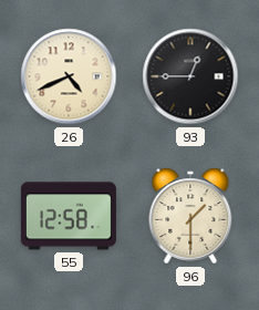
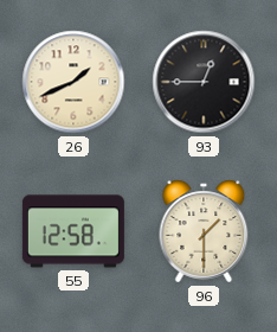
26: 4:41 -> 1:41 (73, 82)
